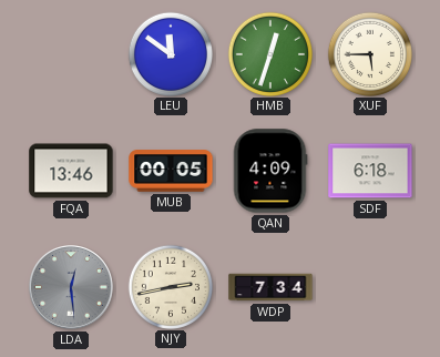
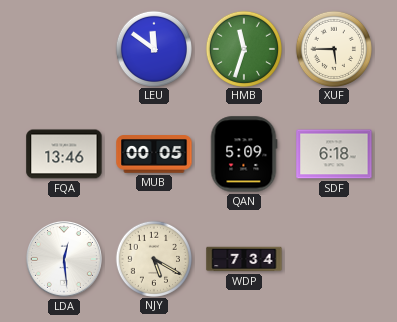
HMB: 12:33 -> 11:33 (243, 48)
QAN: 4:09 -> 5:09 (244, 154)
LDA dial: grey -> white (65, 260)
NJY: 2:43 -> 5:20 (153, 258)
